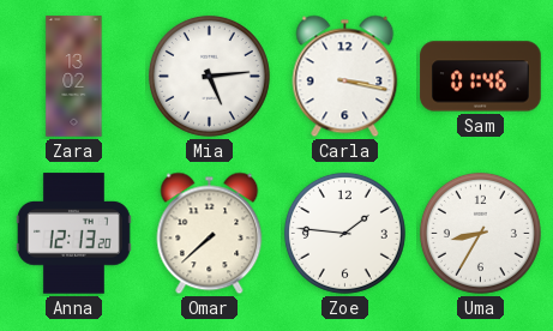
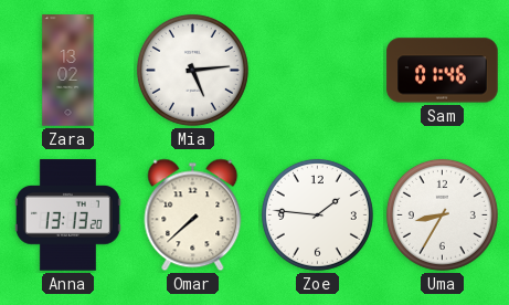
Carla: 3:17 -> none (345, 77)
Anna: 12:13 -> 13:13 (67, 215)
